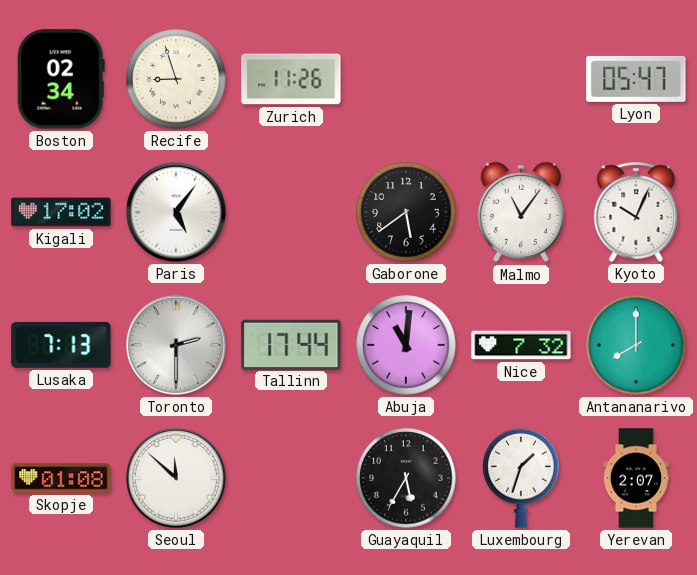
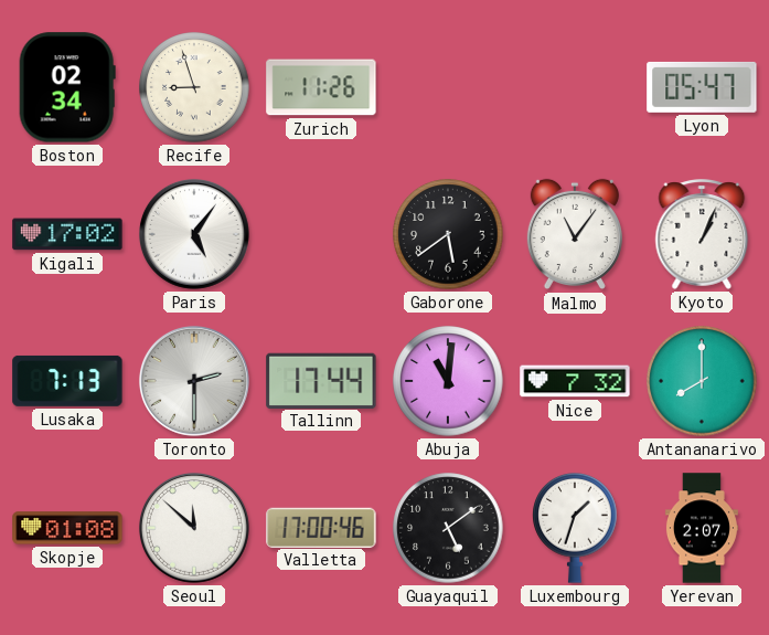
Kyoto: 10:04 -> 1:04 (702, 234)
Valletta: none -> 17:00 (321, 527)
Guayaquil: 5:35 -> 5:09 (448, 528)
